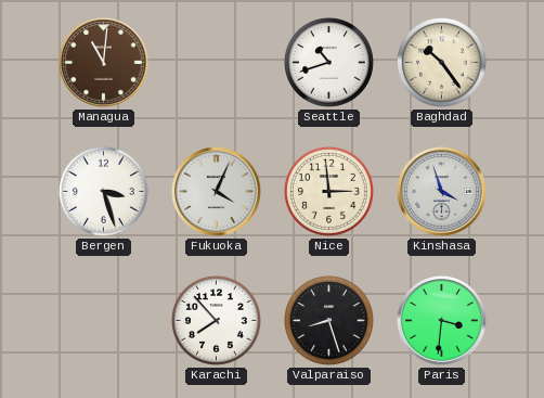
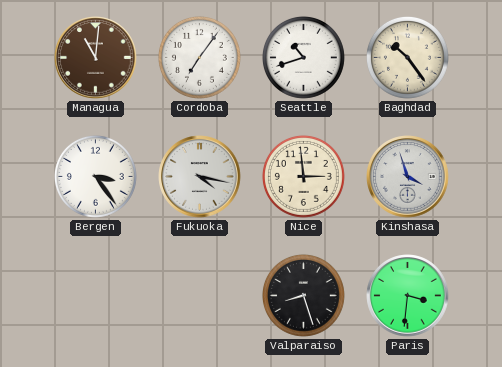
Cordoba: none -> 7:06 (199, 57)
Bergen: 3:27 -> 3:24 (95, 176)
Fukuoka: 4:04 -> 4:17 (200, 177)
Karachi: 7:53 -> none (216, 320)
